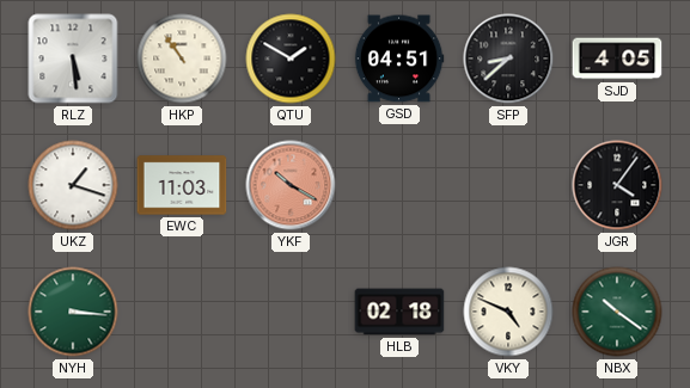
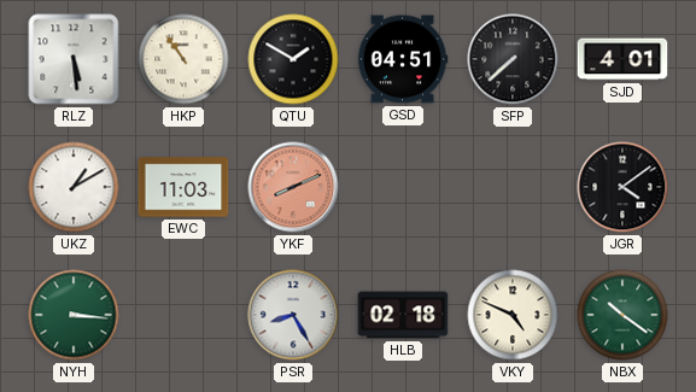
SFP: 8:38 -> 7:38 (513, 59)
SJD: 4:05 -> 4:01 (622, 59)
UKZ: 1:18 -> 1:10 (74, 187)
YKF: 10:20 -> 8:11 (293, 187)
JGR: 4:06 -> 4:09 (622, 187)
PSR: none -> 8:25 (293, 315)
